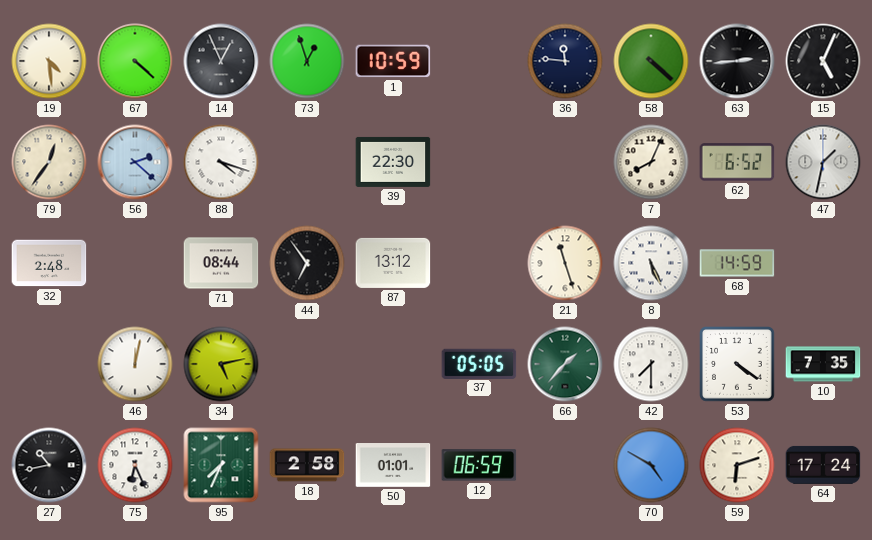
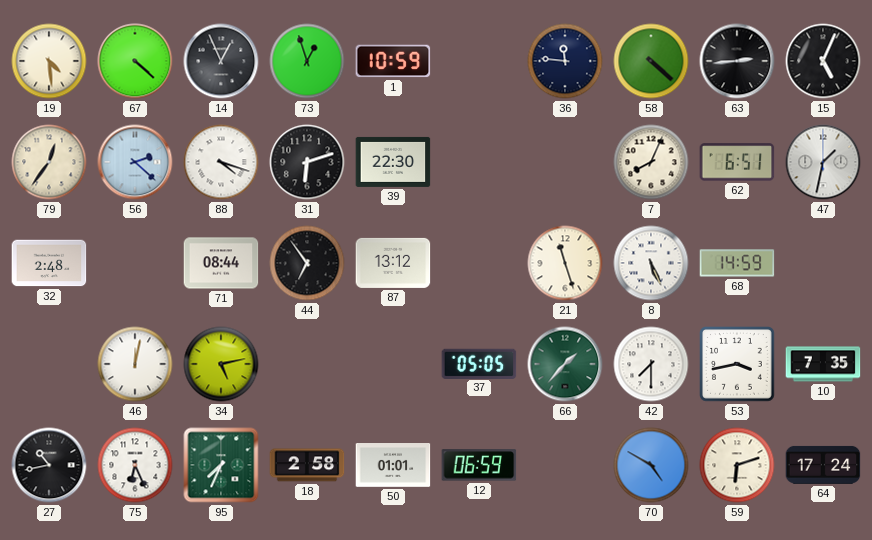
31: none -> 6:12 (307, 162)
62: 6:52 -> 6:51 (737, 162)
53: 4:21 -> 3:43 (738, 365)
